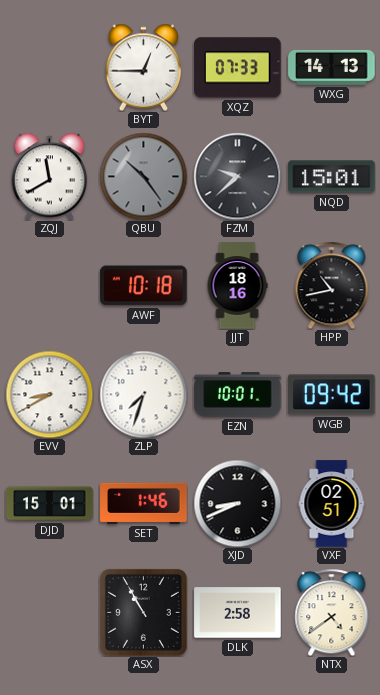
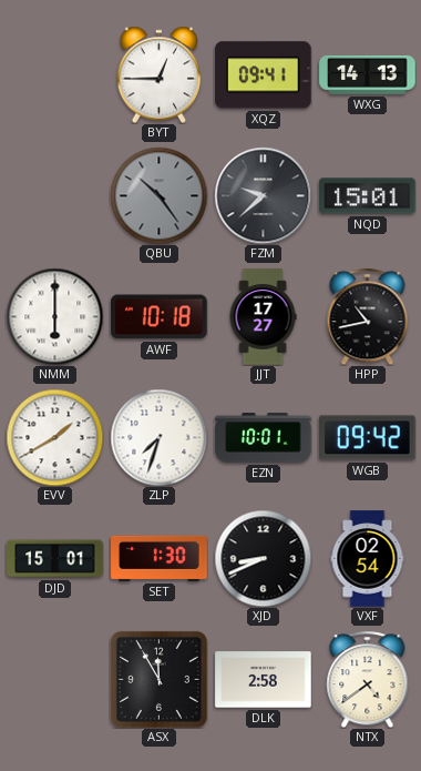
XQZ: 07:33 -> 09:41 (264, 75)
ZQJ: 11:40 -> none (50, 176)
NMM: none -> 6:00 (54, 316)
JJT: 18:16 -> 17:27 (263, 317)
EVV: 8:40 -> 1:40 (54, 437)
SET: 1:46 -> 1:30 (160, 558)
VXF: 02:51 -> 02:54 (368, 559)
ASX: 10:55 -> 11:55 (158, 679)
